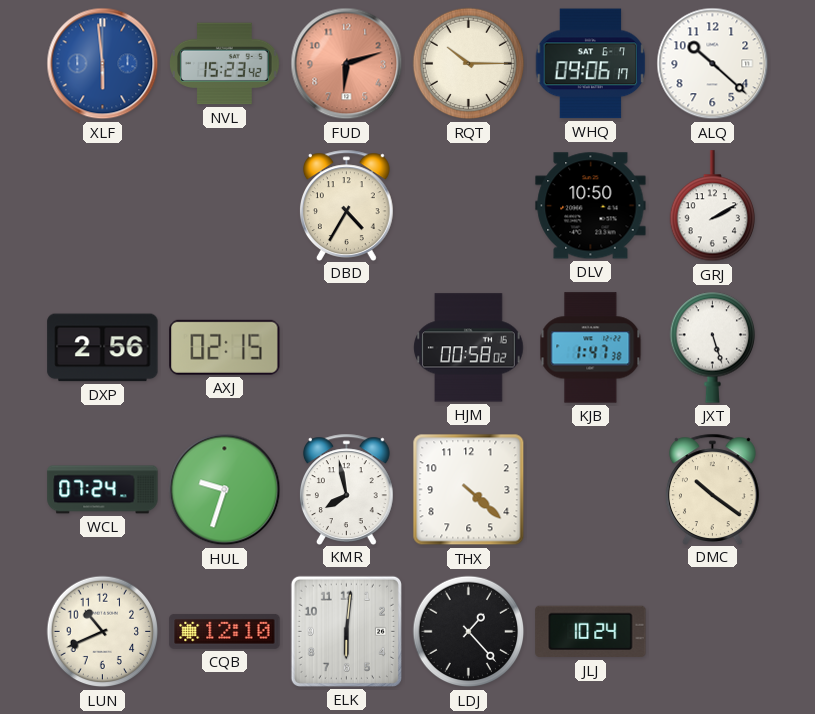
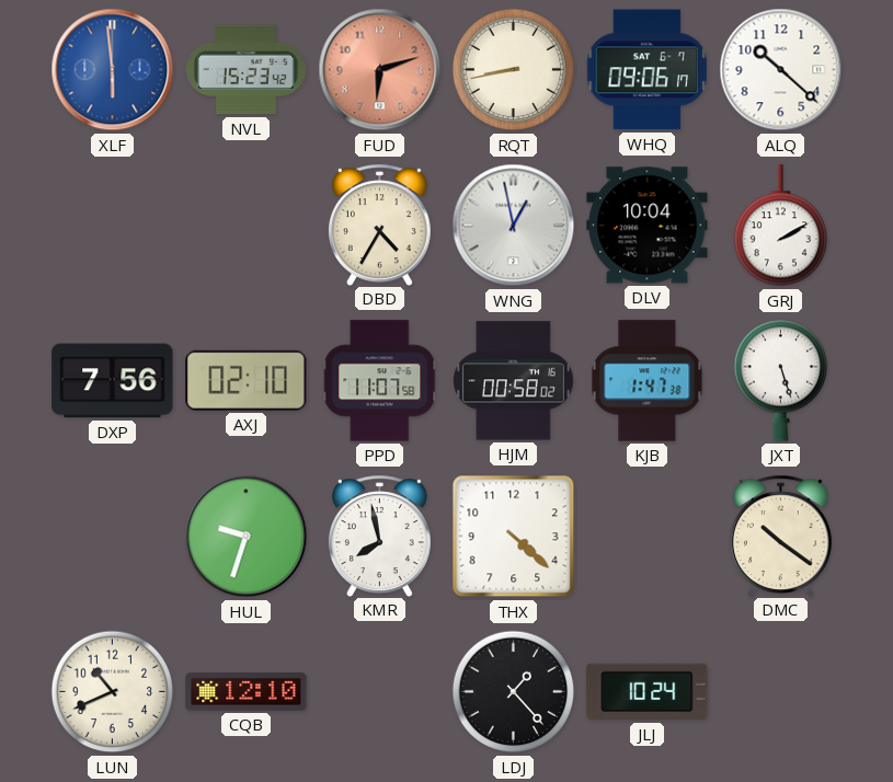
RQT: 10:15 -> 8:43 (514, 70)
WNG: none -> 12:58 (514, 226)
DLV: 10:50 -> 10:04 (648, 226)
DXP: 2:56 -> 7:56 (113, 381)
AXJ: 02:15 -> 02:10 (247, 380)
PPD: none -> 11:07 (380, 381)
WCL: 07:24 -> none (103, 490)
ELK: 6:01 -> none (346, 631)
